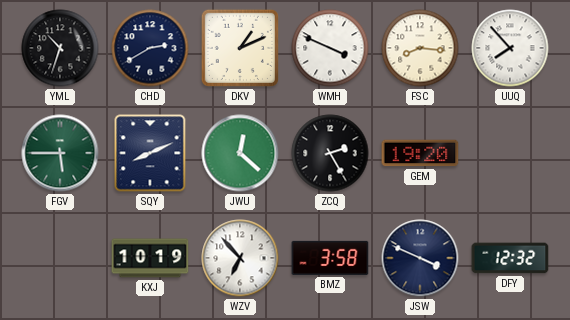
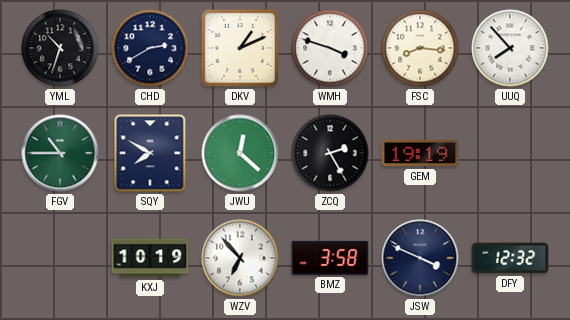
WMH: 3:49 -> 3:48 (330, 48)
FGV: 5:45 -> 10:45 (60, 153)
SQY: 8:11 -> 7:50 (150, 153)
GEM: 19:20 -> 19:19 (420, 153)
